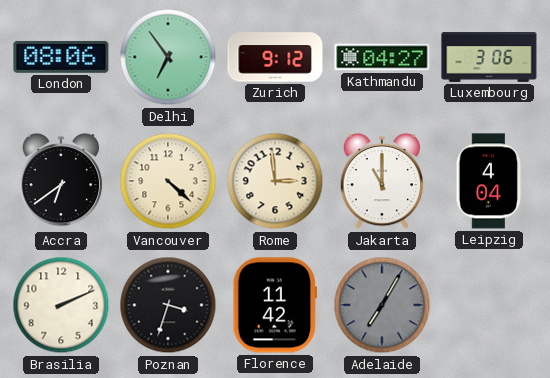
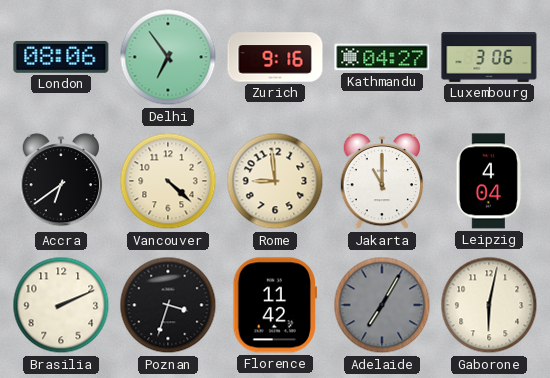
Zurich: 9:12 -> 9:16 (275, 57)
Rome: 2:59 -> 8:59 (275, 181)
Gaborone: none -> 6:02 (489, 305)
